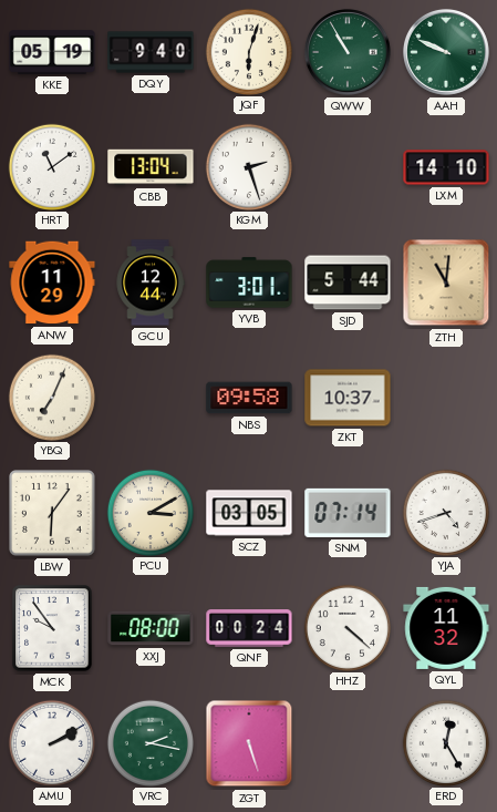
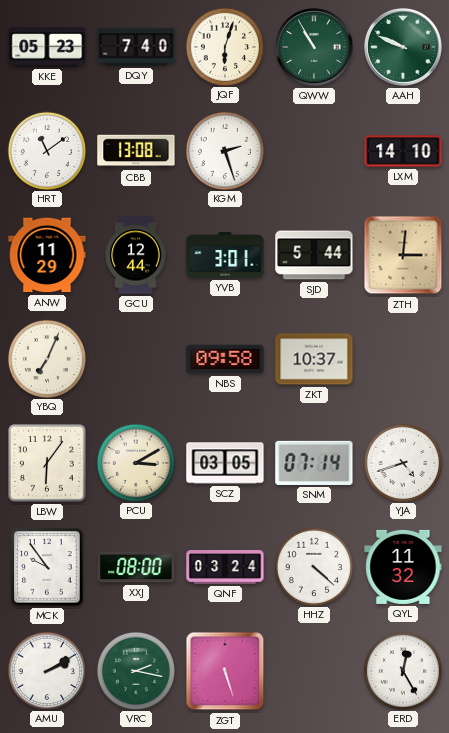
KKE: 05:19 -> 05:23 (47, 47)
DQY: 9:40 -> 7:40 (136, 47)
CBB: 13:04 -> 13:08 (136, 151)
ZTH: 11:01 -> 3:01 (403, 255)
QNF: 00:24 -> 03:24 (225, 567)
